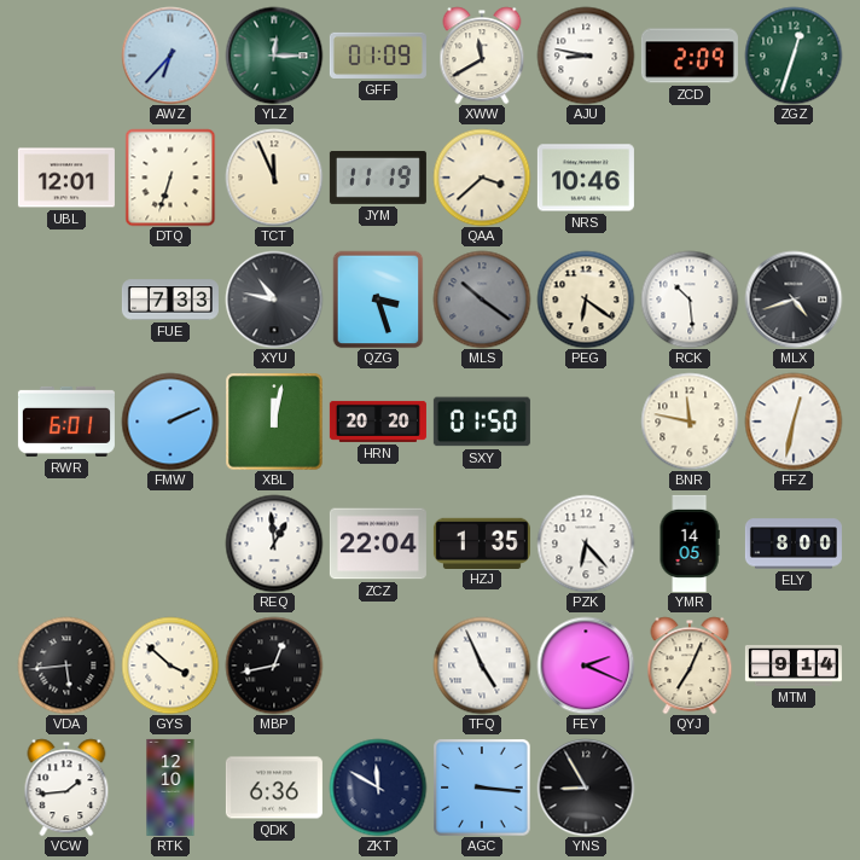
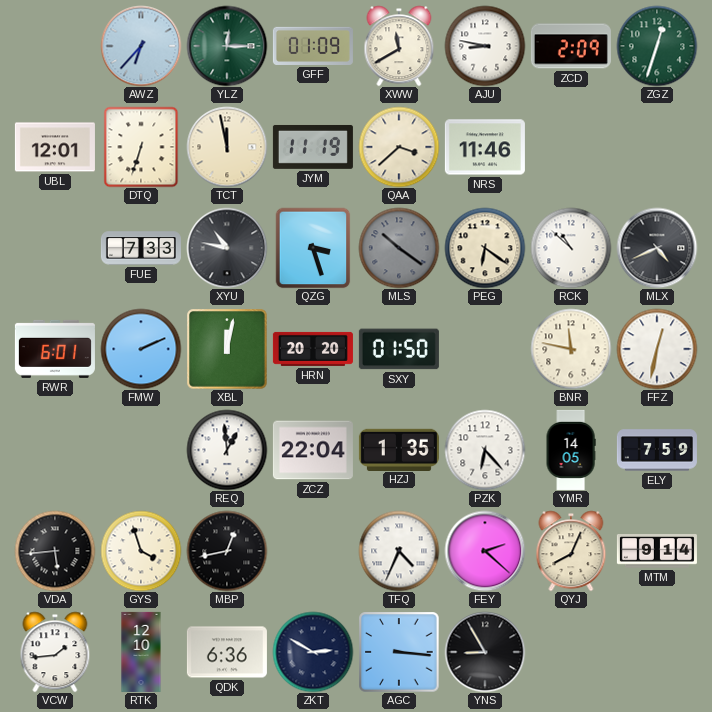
TCT: 11:56 -> 11:58 (227, 147)
NRS: 10:46 -> 11:46 (485, 147)
RCK: 10:29 -> 10:52 (571, 248)
MLX: 4:42 -> 4:41 (657, 248)
ELY: 8:00 -> 7:59 (657, 450)
GYS: 3:52 -> 3:57 (141, 551)
TFQ: 4:56 -> 4:34 (399, 551)
FEY: 2:19 -> 2:22 (485, 551)
QYJ: 7:04 -> 8:04 (571, 551)
ZKT: 11:50 -> 2:50 (313, 652)
